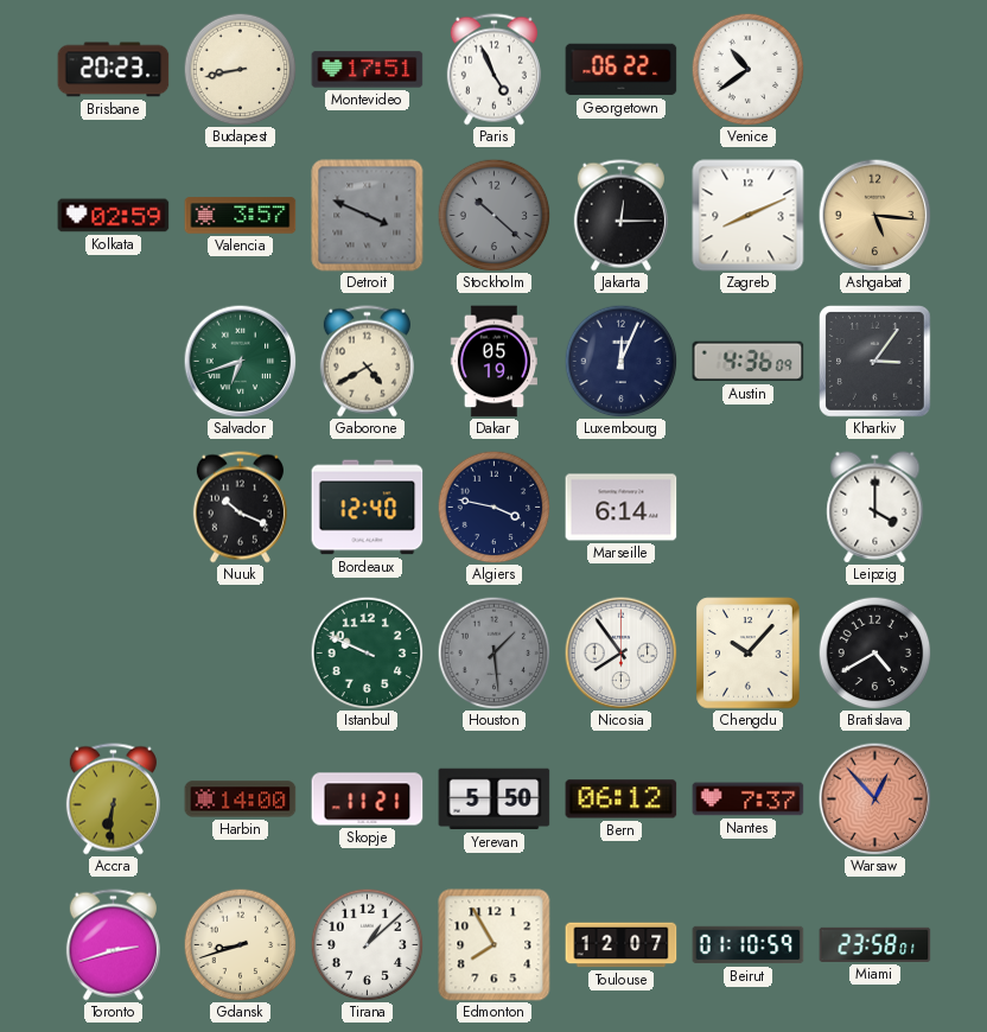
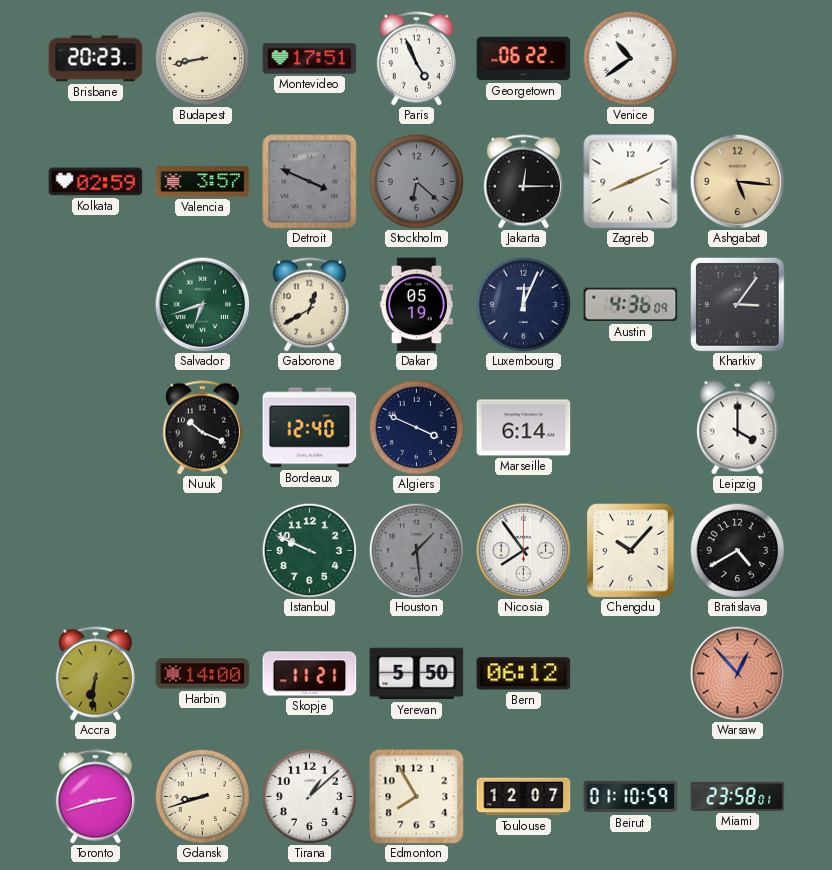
Stockholm: 10:22 -> 6:22 (416, 181)
Gaborone: 4:40 -> 12:40 (309, 305)
Algiers: 3:47 -> 3:49 (416, 427)
Nantes: 7:37 -> none (749, 800)
